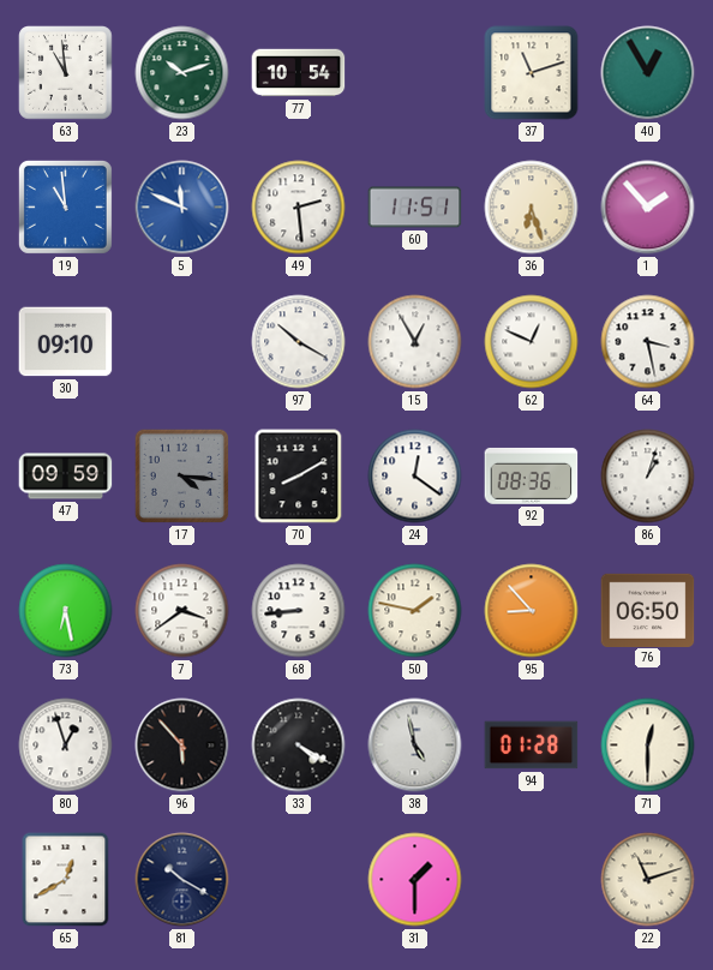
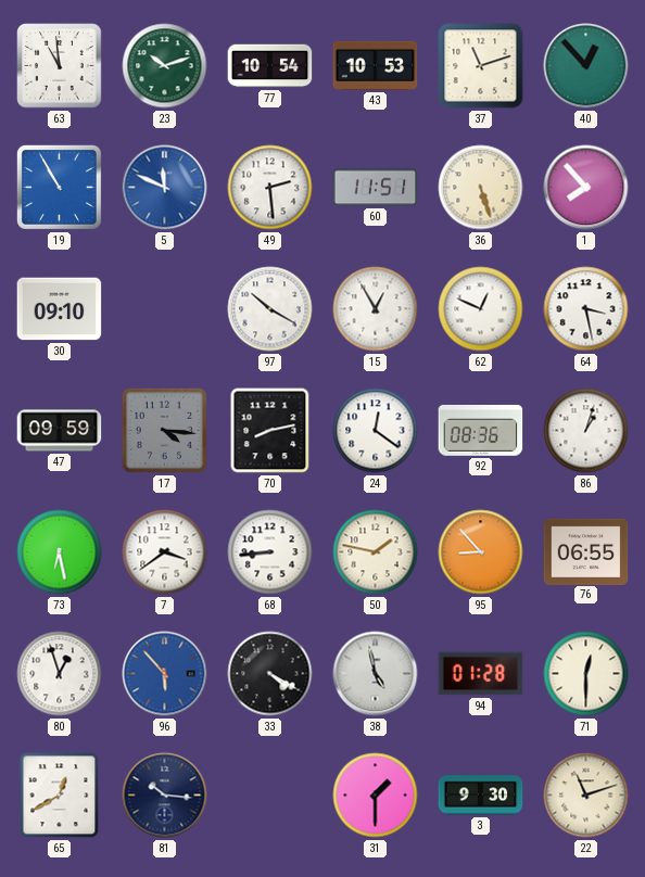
43: none -> 10:53 (376, 65)
40: 12:55 -> 12:53 (586, 66)
19: 10:59 -> 10:55 (59, 187)
36: 6:27 -> 5:27 (481, 188)
1: 1:53 -> 7:53 (586, 188)
70: 8:10 -> 8:13 (270, 431)
76: 06:50 -> 06:55 (586, 551)
96 dial: black -> blue (165, 674)
81: 10:20 -> 10:16 (165, 796)
3: none -> 9:30 (481, 796)
